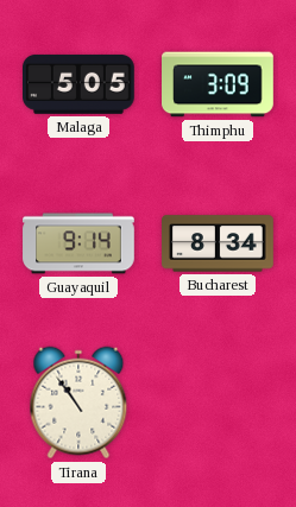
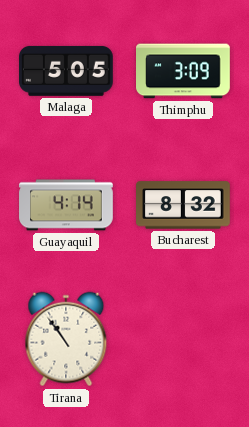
Guayaquil: 9:14 -> 4:14 (66, 205)
Bucharest: 8:34 -> 8:32 (184, 205)
